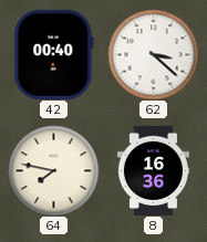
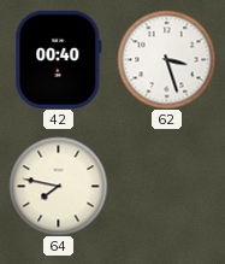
62: 3:22 -> 3:27 (166, 59)
8: 16:36 -> none (153, 170)
